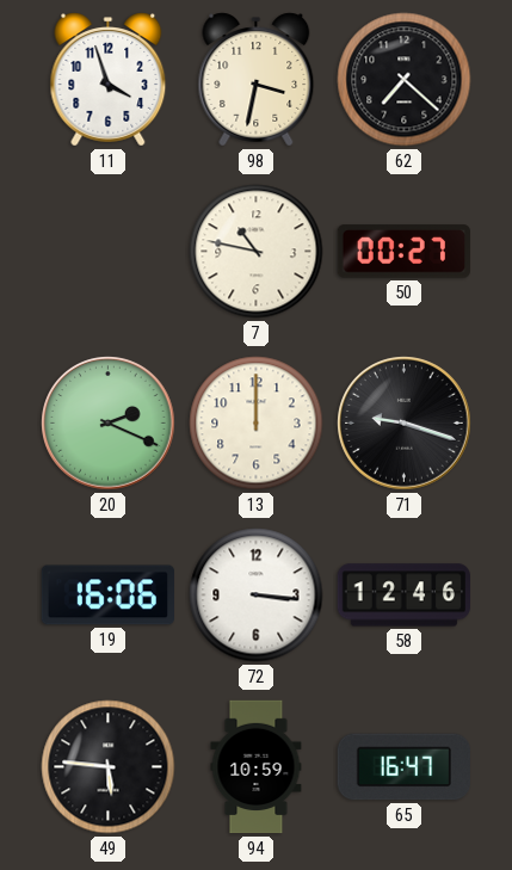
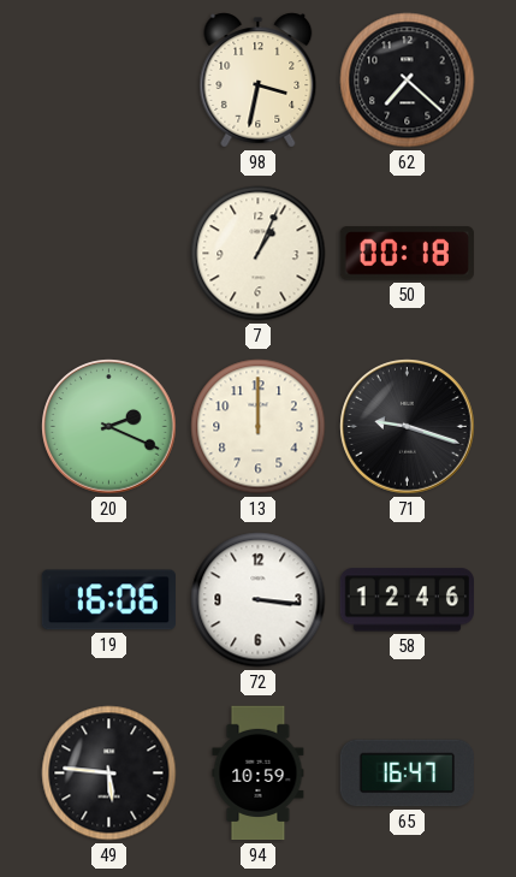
11: 3:57 -> none (109, 80)
7: 10:47 -> 1:04 (259, 254)
50: 00:27 -> 00:18 (407, 254)
